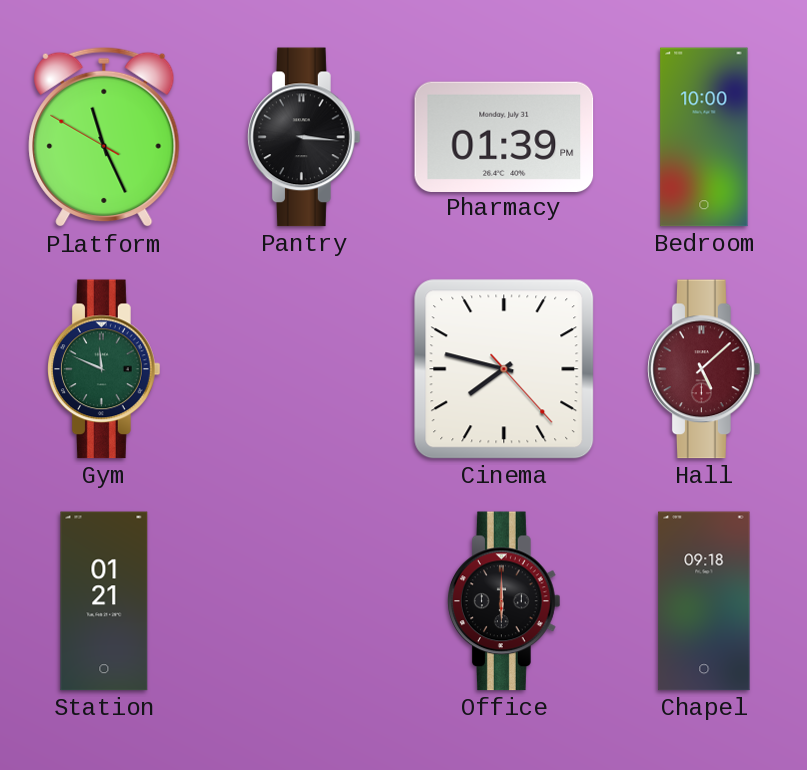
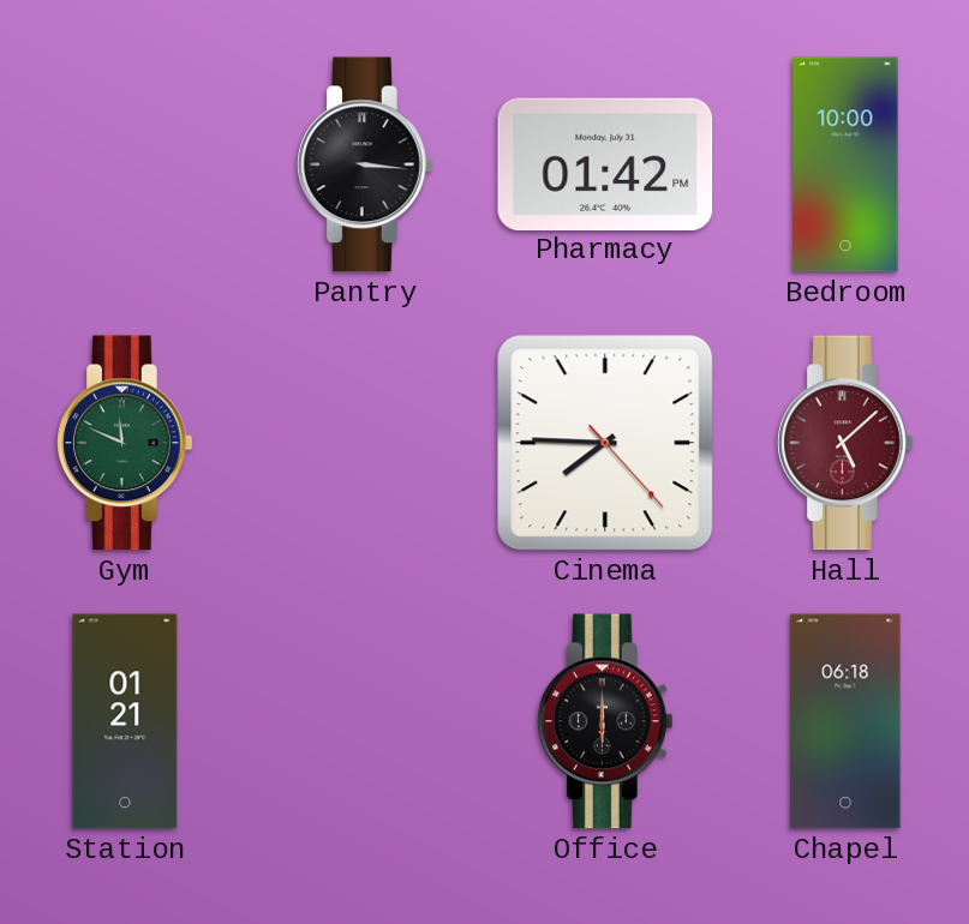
Platform: 11:25 -> none (104, 137)
Pharmacy: 01:39 -> 01:42 (605, 163)
Cinema: 7:47 -> 7:45 (605, 443)
Chapel: 09:18 -> 06:18 (845, 721)
